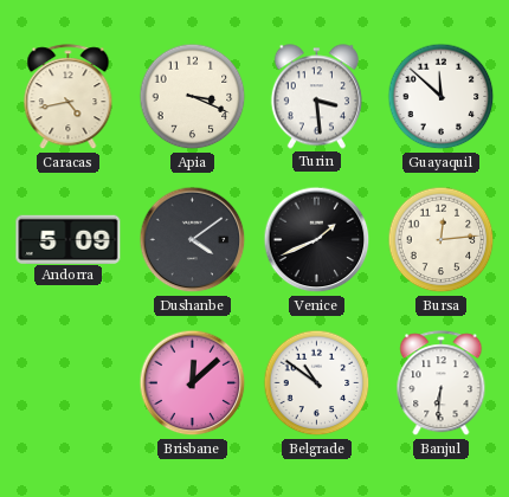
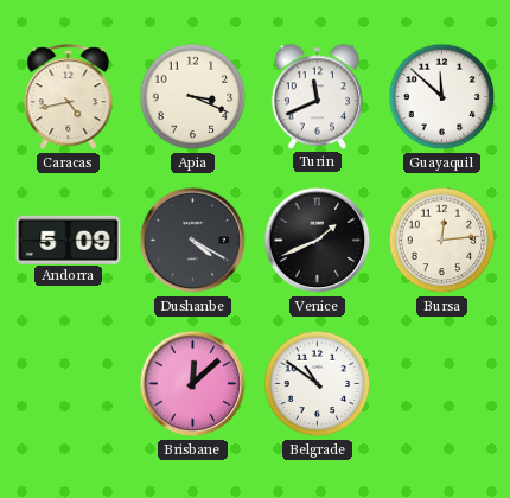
Turin: 3:29 -> 11:41 (317, 97)
Dushanbe: 4:09 -> 4:20 (193, 241)
Banjul: 6:31 -> none (442, 383)
